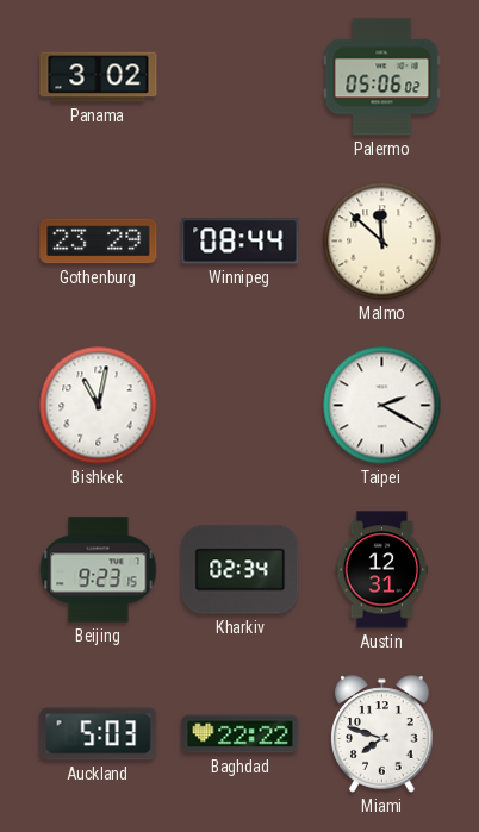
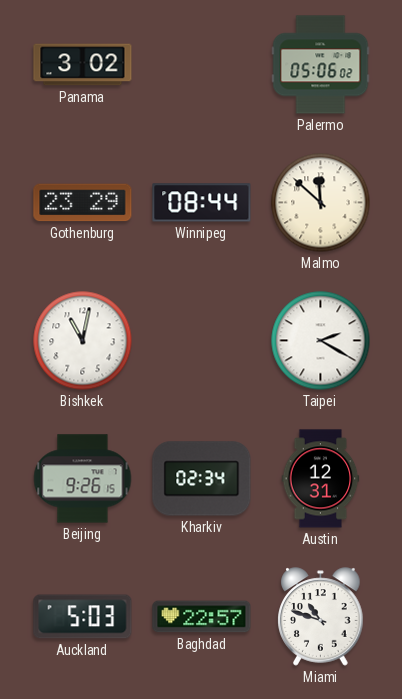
Beijing: 9:23 -> 9:26 (83, 479)
Baghdad: 22:22 -> 22:57 (202, 617)
Miami: 7:48 -> 10:48 (321, 617)
